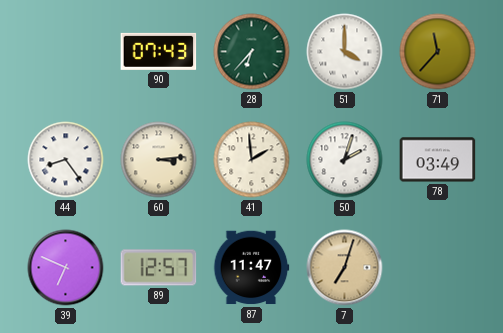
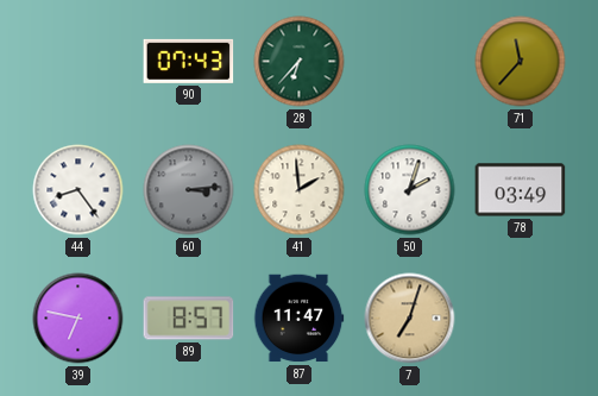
51: 4:00 -> none (345, 52)
60 dial: cream -> grey (189, 190)
39: 6:49 -> 6:47 (78, 319)
89: 12:57 -> 8:57 (189, 319)
